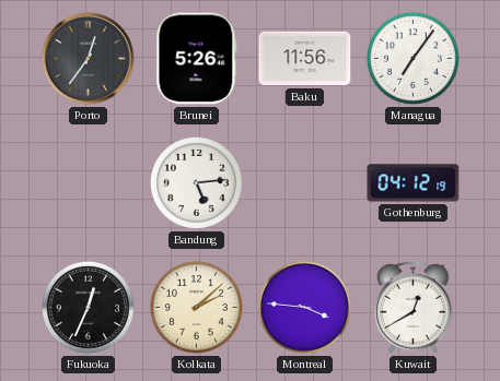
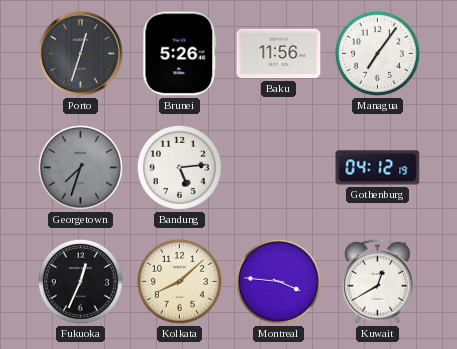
Porto: 12:36 -> 12:33 (81, 54)
Georgetown: none -> 7:33 (80, 167)
Kolkata: 2:08 -> 8:08 (179, 281)
